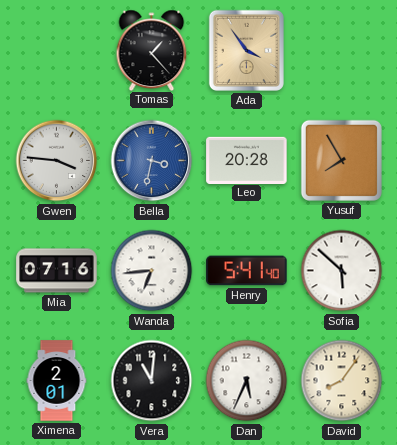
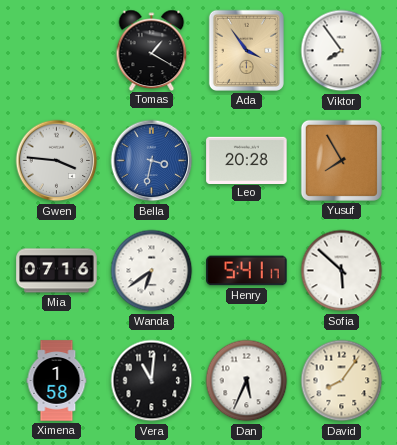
Tomas: 1:23 -> 1:20 (152, 50)
Viktor: none -> 7:54 (342, 51)
Wanda: 6:44 -> 6:39 (152, 271)
Henry: 5:41:40 -> 5:41:17 (247, 271)
Ximena: 2:01 -> 1:58 (57, 381)
